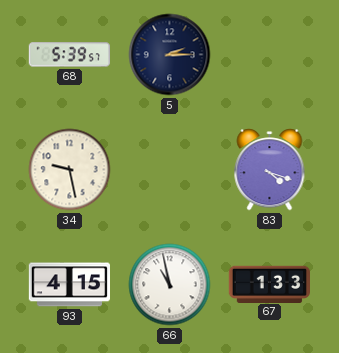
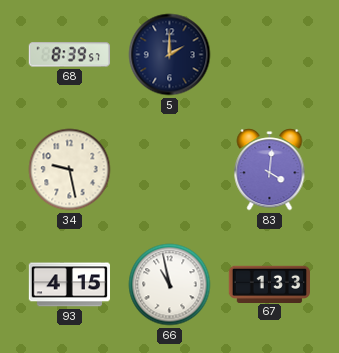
68: 5:39 -> 8:39 (69, 55)
5: 2:15 -> 2:00 (170, 55)
83: 4:18 -> 4:01 (270, 170)
